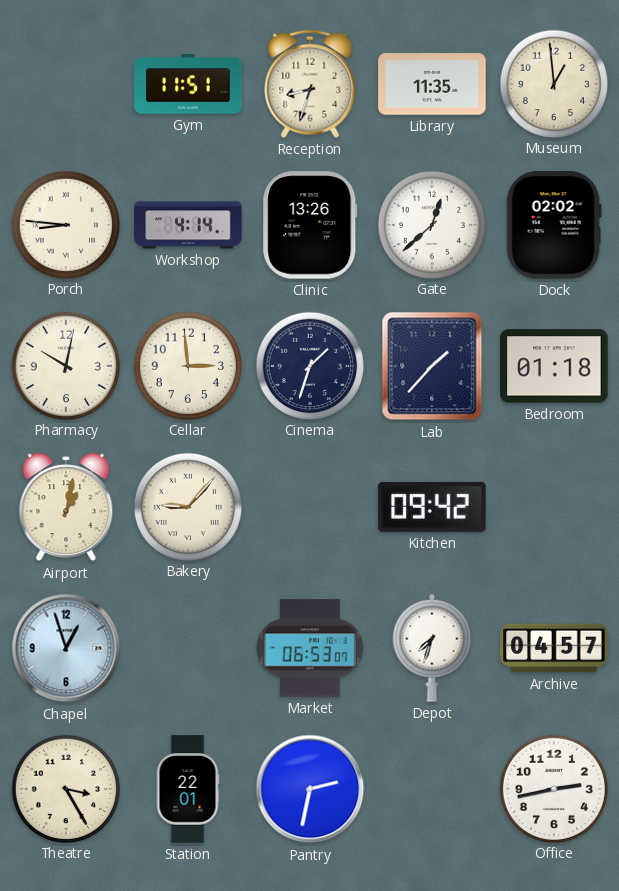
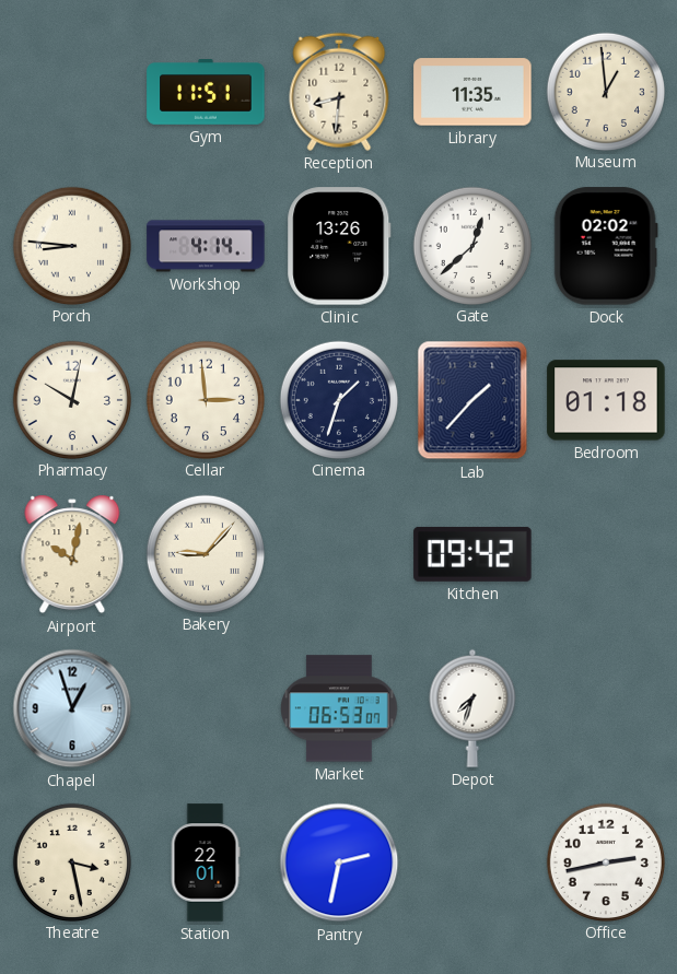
Reception: 8:33 -> 8:31 (339, 92)
Airport: 1:02 -> 10:02 (72, 554)
Archive: 04:57 -> none (554, 648)
Theatre: 3:25 -> 3:28 (71, 861)
